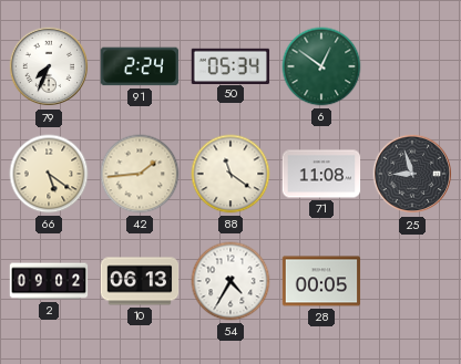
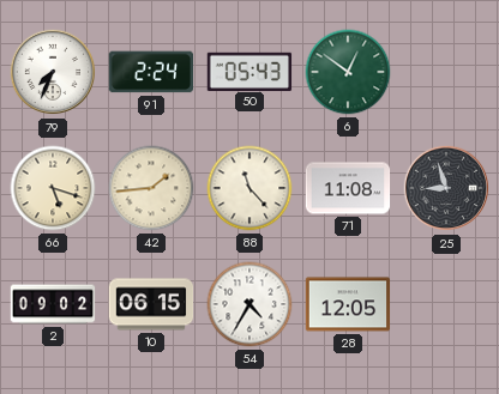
50: 05:34 -> 05:43 (249, 71)
66: 5:21 -> 5:18 (53, 188)
88: 11:21 -> 11:23 (249, 188)
10: 06:13 -> 06:15 (151, 304)
28: 00:05 -> 12:05 (348, 304)
